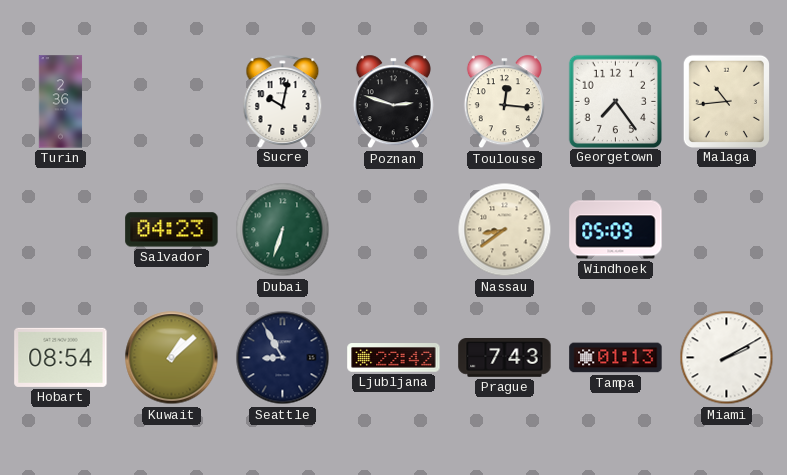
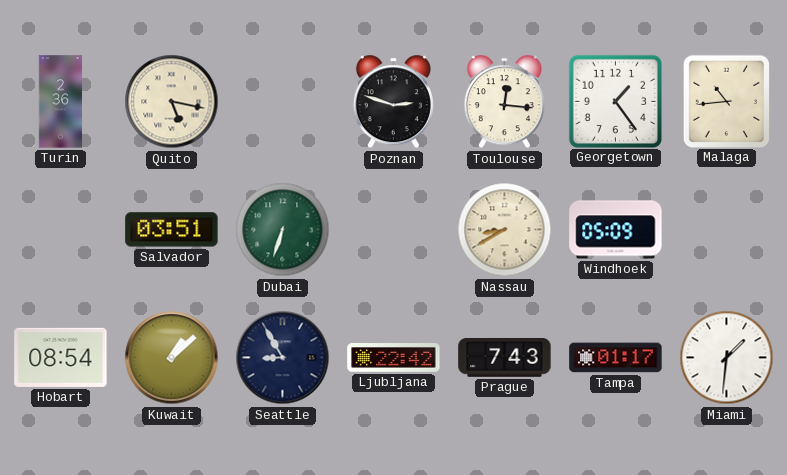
Quito: none -> 5:17 (172, 102)
Sucre: 10:02 -> none (283, 101)
Georgetown: 7:24 -> 1:24 (615, 101)
Salvador: 04:23 -> 03:51 (172, 230)
Nassau: 8:39 -> 8:40 (505, 230)
Tampa: 01:13 -> 01:17 (616, 358)
Miami: 2:10 -> 1:31 (727, 358)
